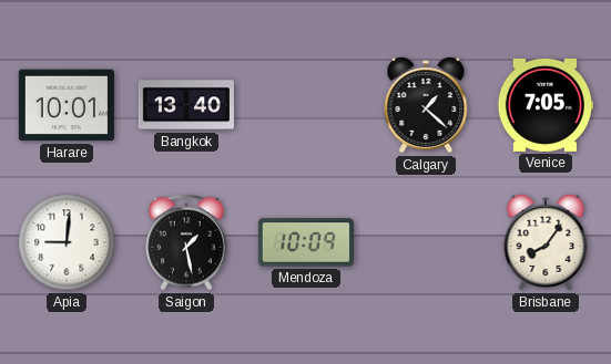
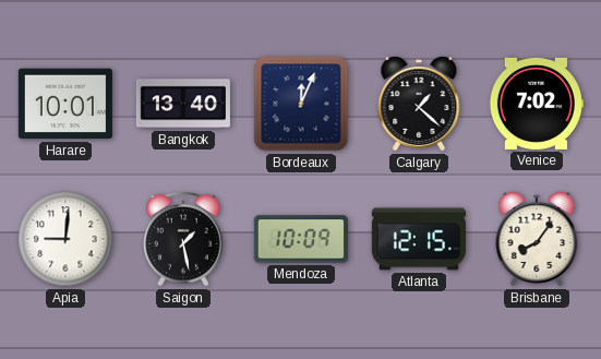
Bordeaux: none -> 12:04 (301, 104)
Venice: 7:05 -> 7:02 (536, 104)
Atlanta: none -> 12:15 (419, 239)
